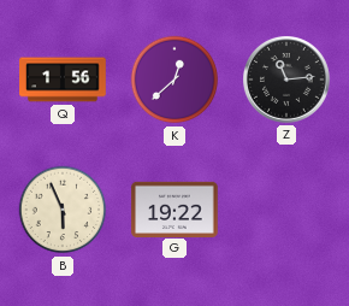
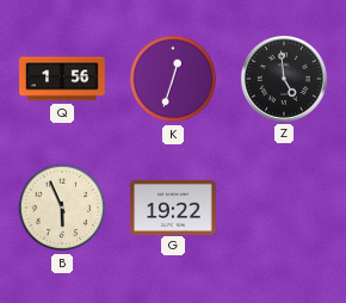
K: 12:38 -> 12:33 (173, 79)
Z: 11:14 -> 4:59 (285, 80)
